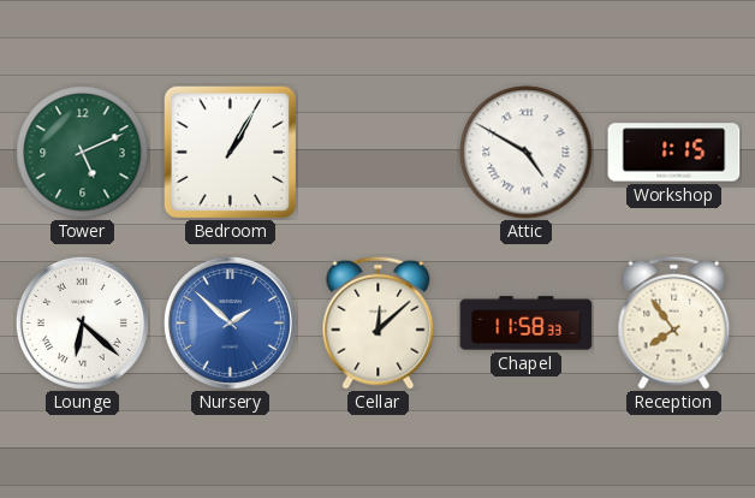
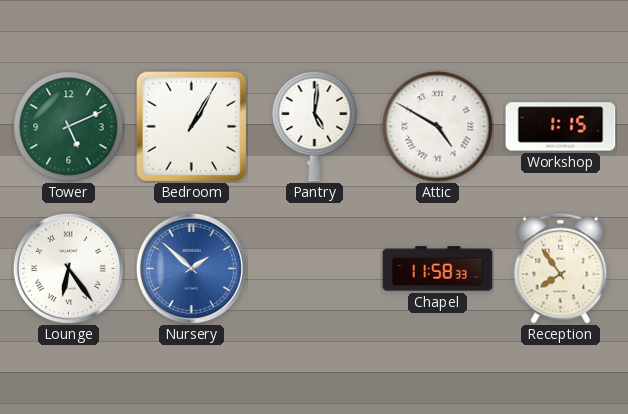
Pantry: none -> 5:01 (315, 126)
Lounge: 6:22 -> 6:24 (68, 268)
Cellar: 12:08 -> none (379, 322)
